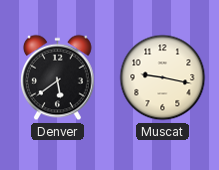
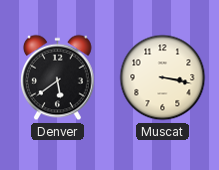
Muscat: 9:17 -> 3:17 (163, 78)
